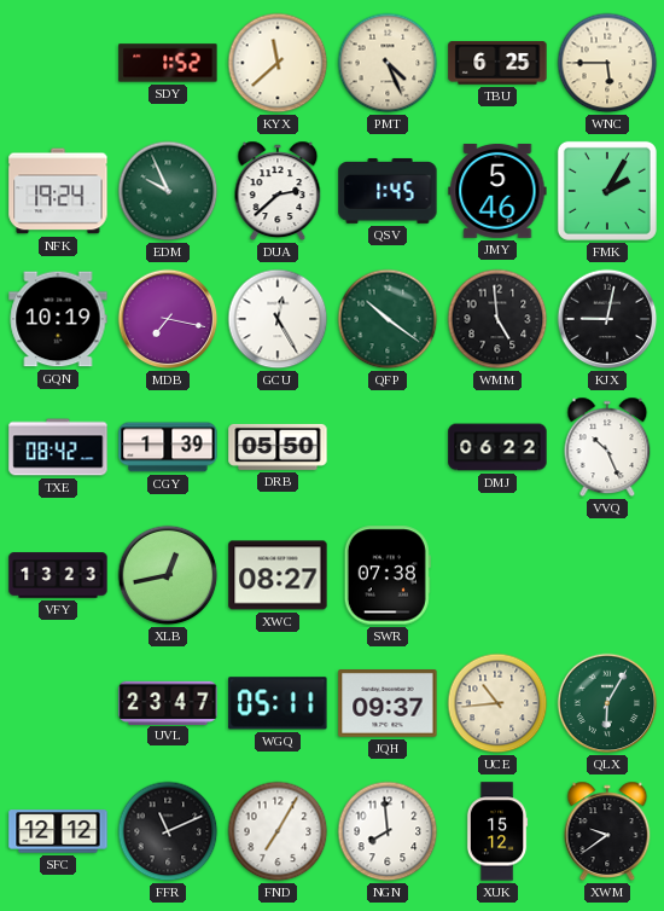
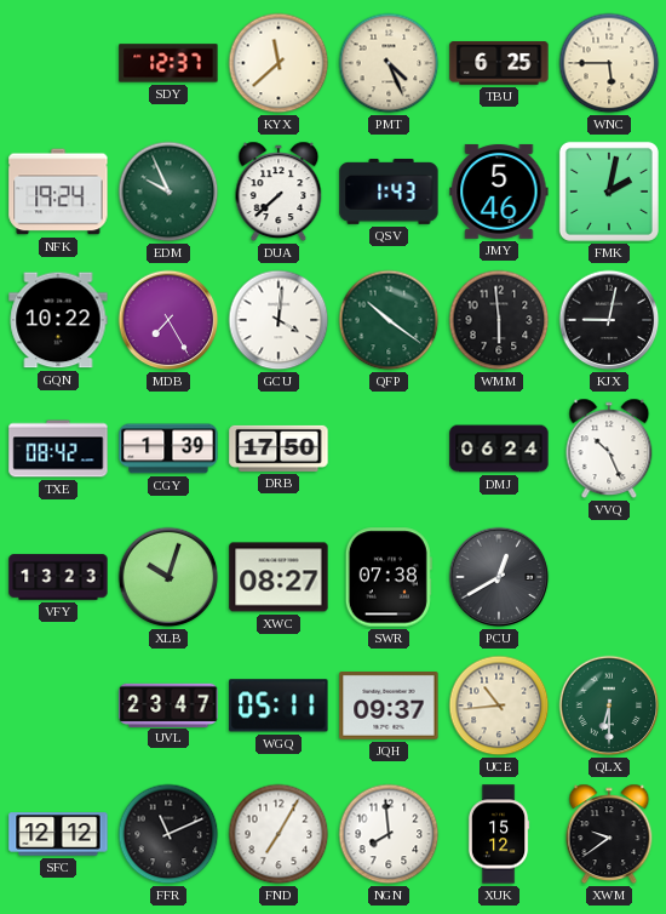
SDY: 1:52 -> 12:37 (168, 63)
DUA: 2:38 -> 7:38 (279, 192)
QSV: 1:45 -> 1:43 (389, 192)
FMK: 2:05 -> 2:02 (609, 192)
GQN: 10:19 -> 10:22 (58, 320)
MDB: 7:17 -> 7:25 (168, 320)
GCU: 12:25 -> 4:01 (279, 320)
WMM: 4:59 -> 5:59 (499, 320)
DRB: 05:50 -> 17:50 (279, 449)
DMJ: 06:22 -> 06:24 (499, 449)
XLB: 12:43 -> 10:03 (168, 577)
PCU: none -> 12:40 (499, 577)
QLX: 6:05 -> 6:30 (609, 706)
